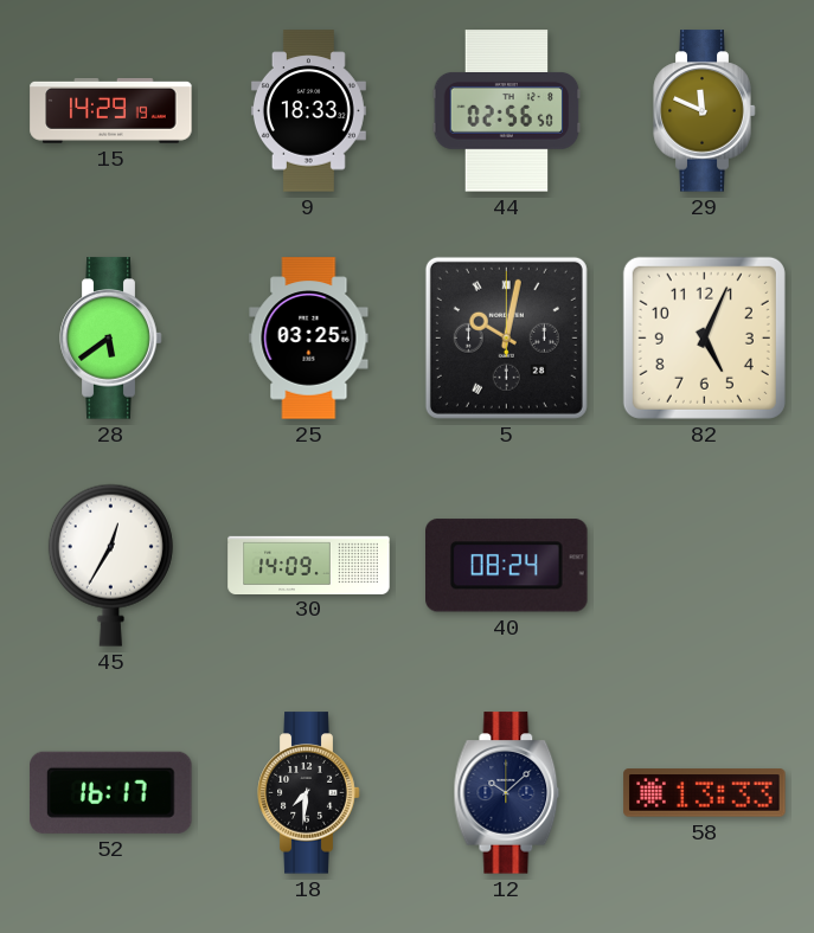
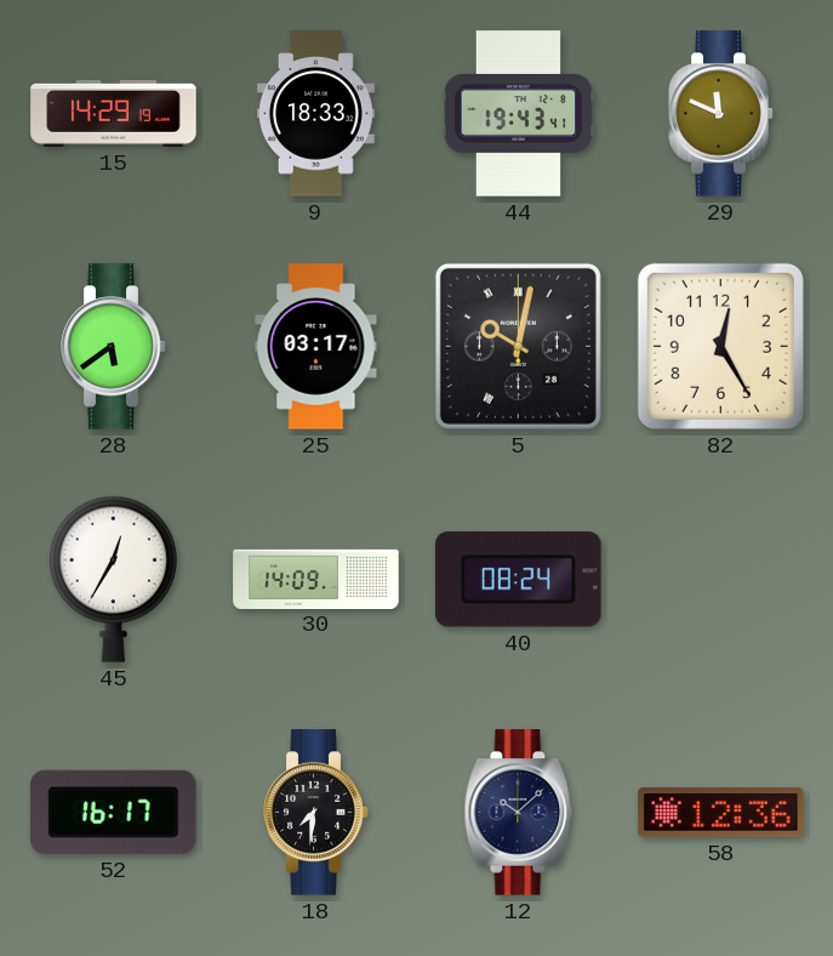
44: 02:56 -> 19:43 (519, 114)
25: 03:25 -> 03:17 (316, 347)
82: 5:04 -> 12:25 (720, 346)
58: 13:33 -> 12:36 (721, 813)
